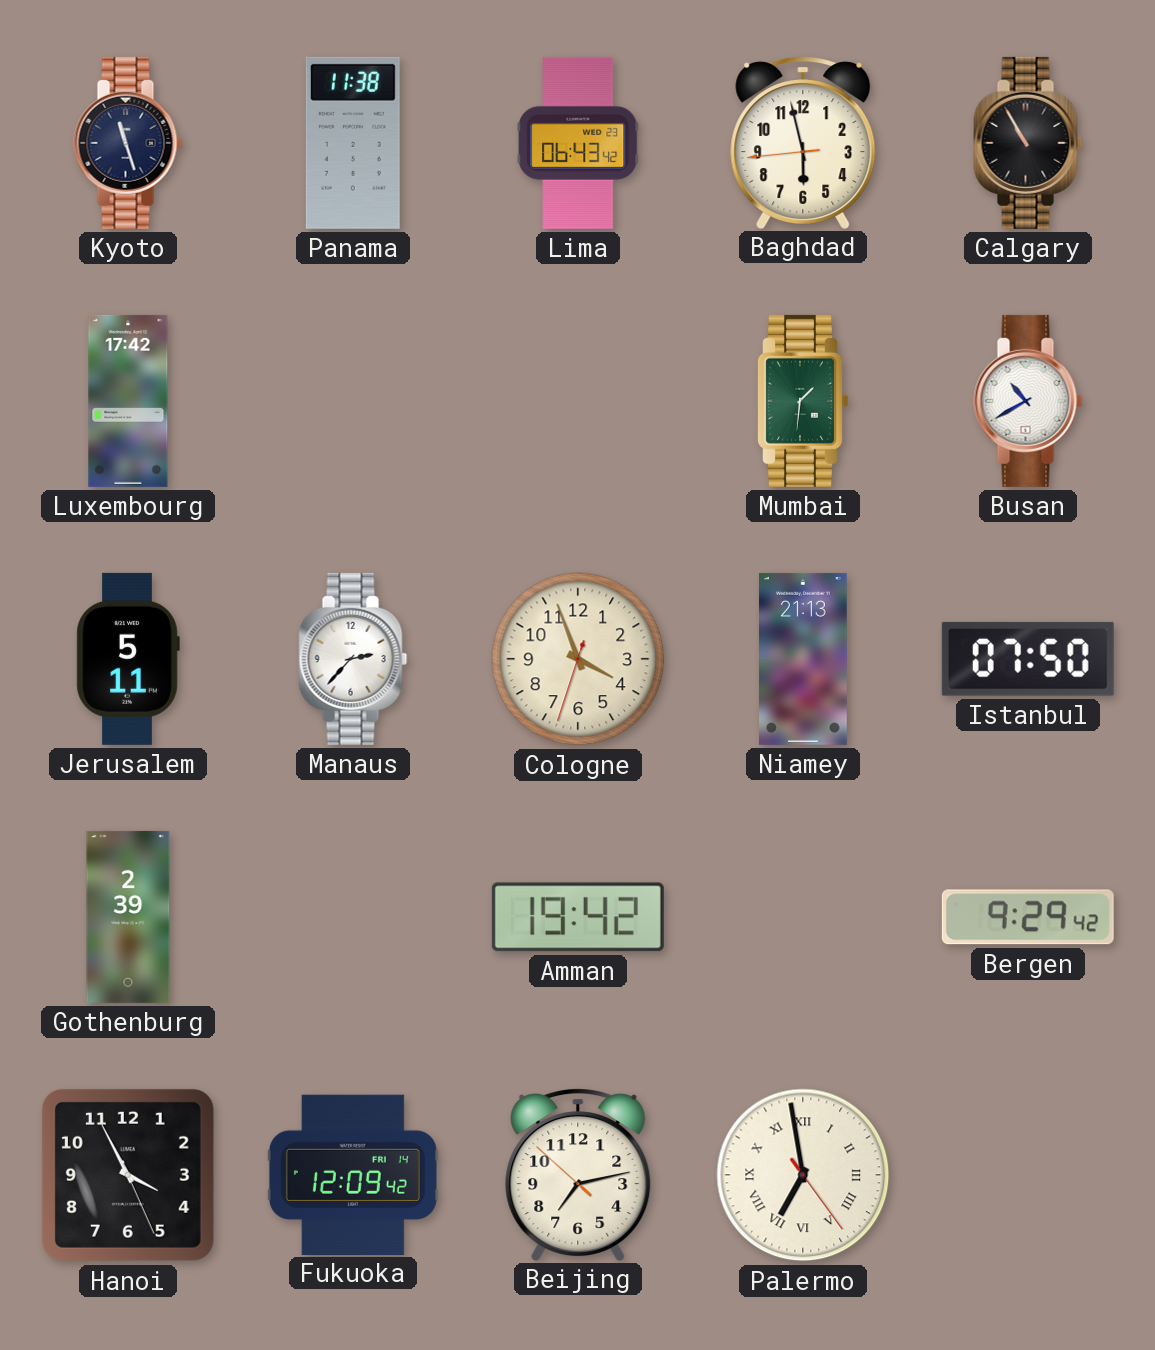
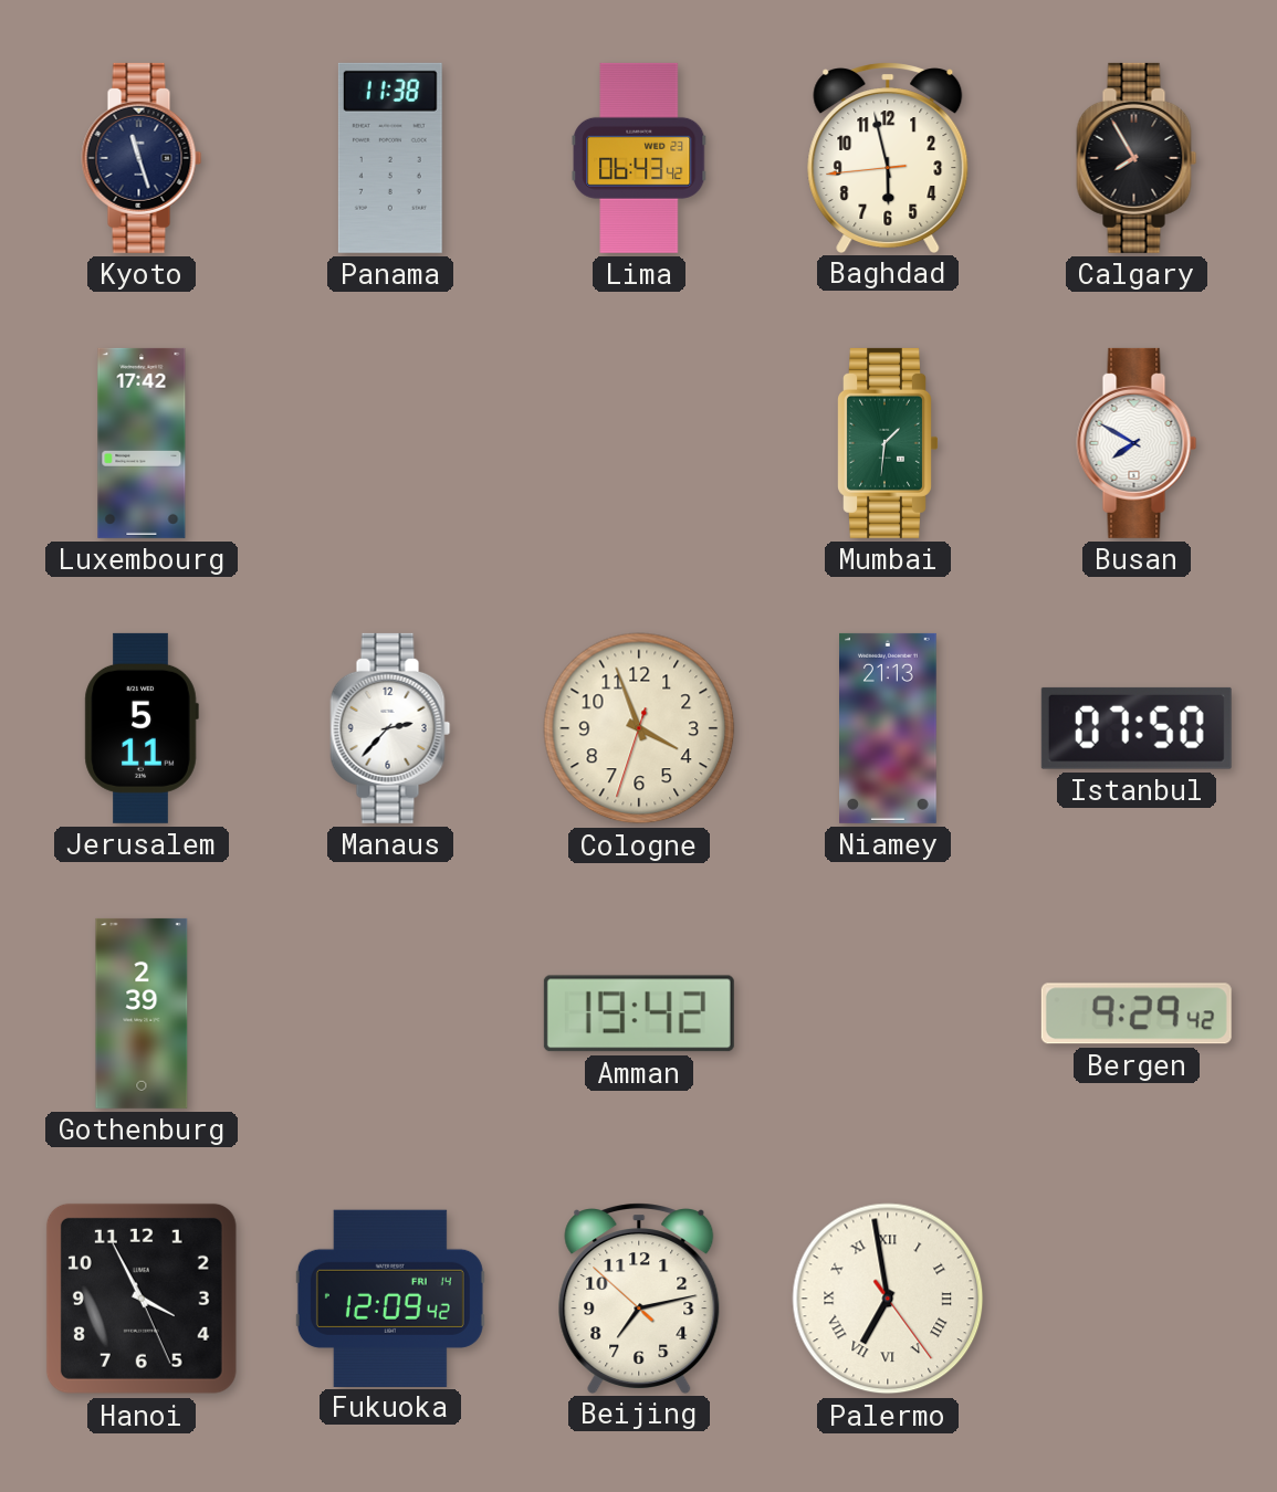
Calgary: 10:55 -> 7:55 (1137, 158)
Busan: 10:40 -> 7:50 (1137, 443)
